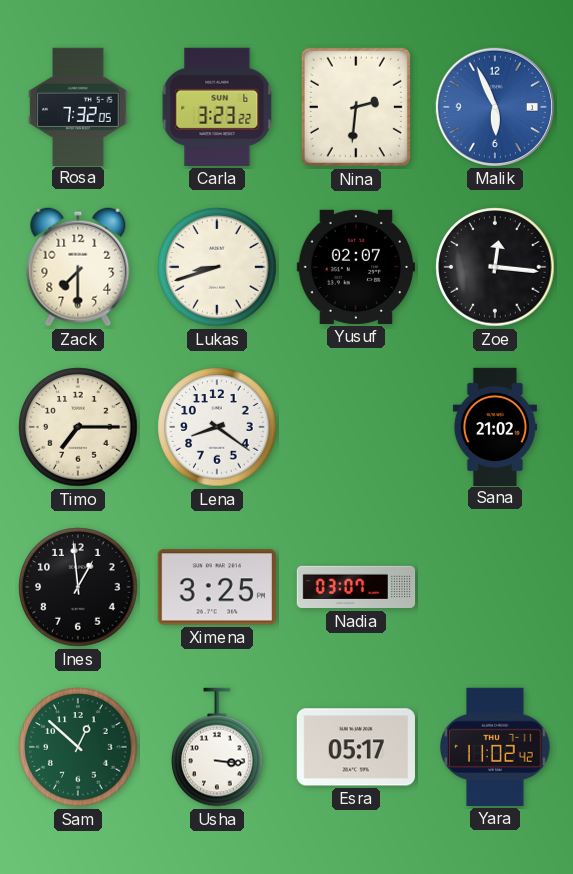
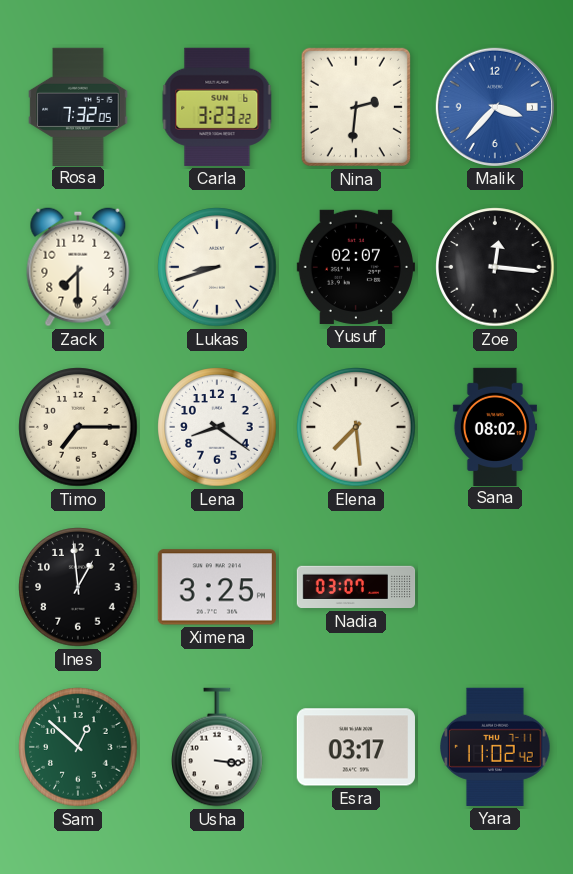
Malik: 5:56 -> 3:37 (495, 107)
Elena: none -> 7:29 (356, 427)
Sana: 21:02 -> 08:02 (495, 426)
Esra: 05:17 -> 03:17 (356, 747)
